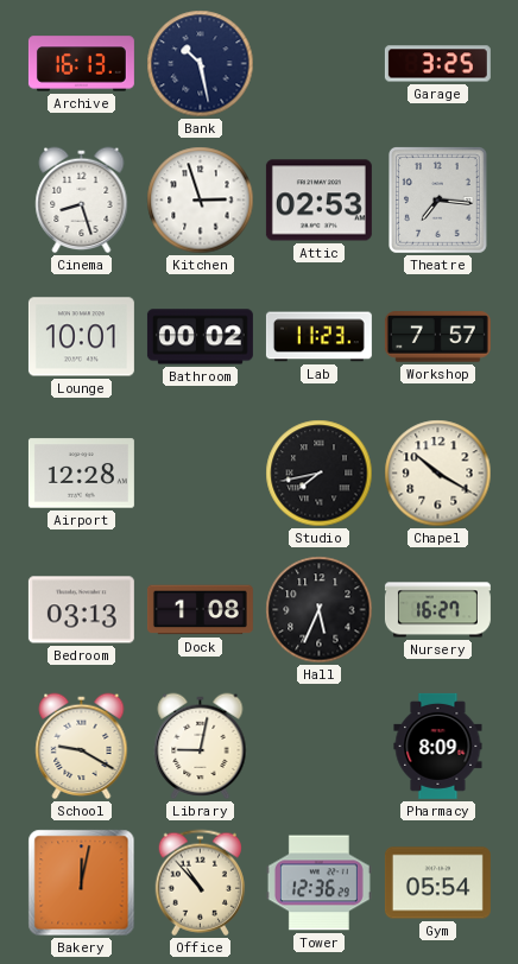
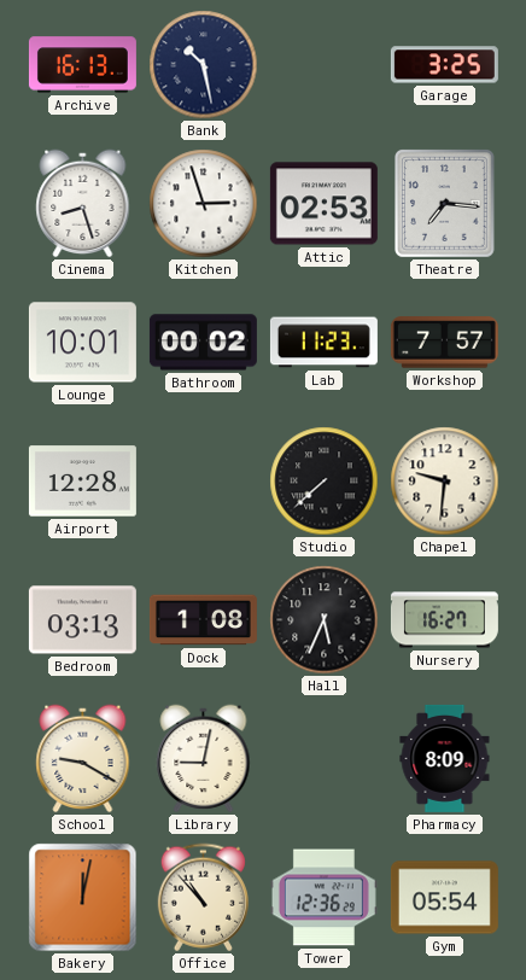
Studio: 7:43 -> 7:38 (325, 482)
Chapel: 10:20 -> 9:31 (445, 482)
